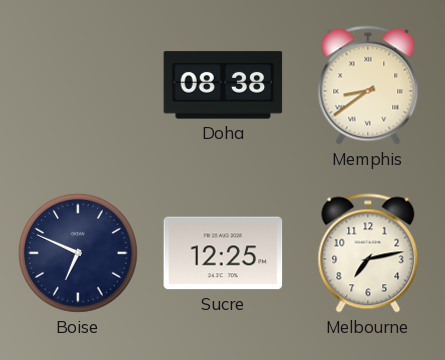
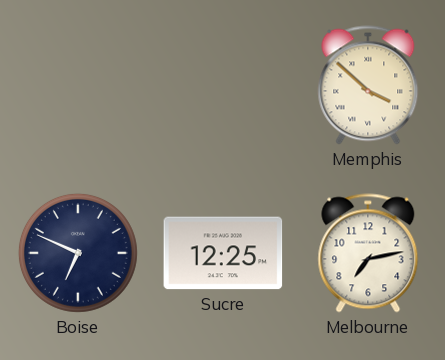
Doha: 08:38 -> none (223, 85)
Memphis: 8:39 -> 3:52 (368, 85)
